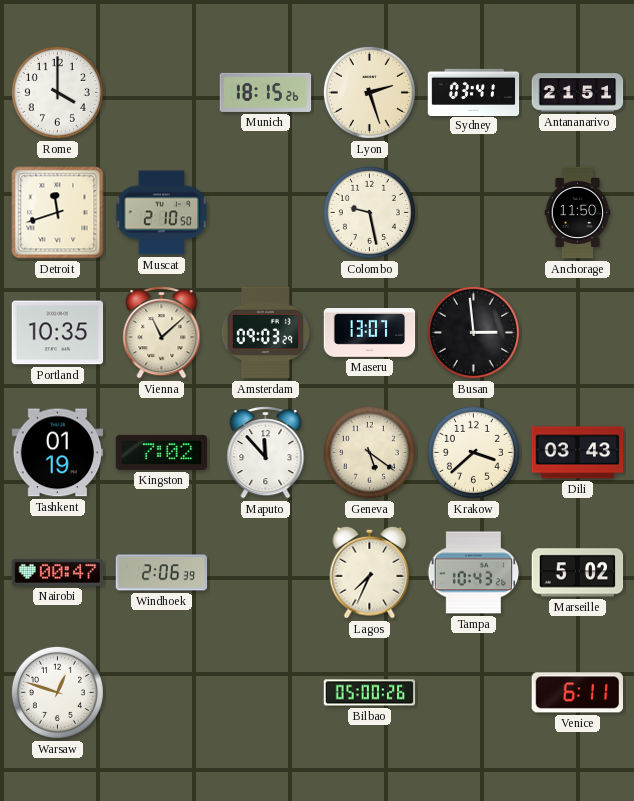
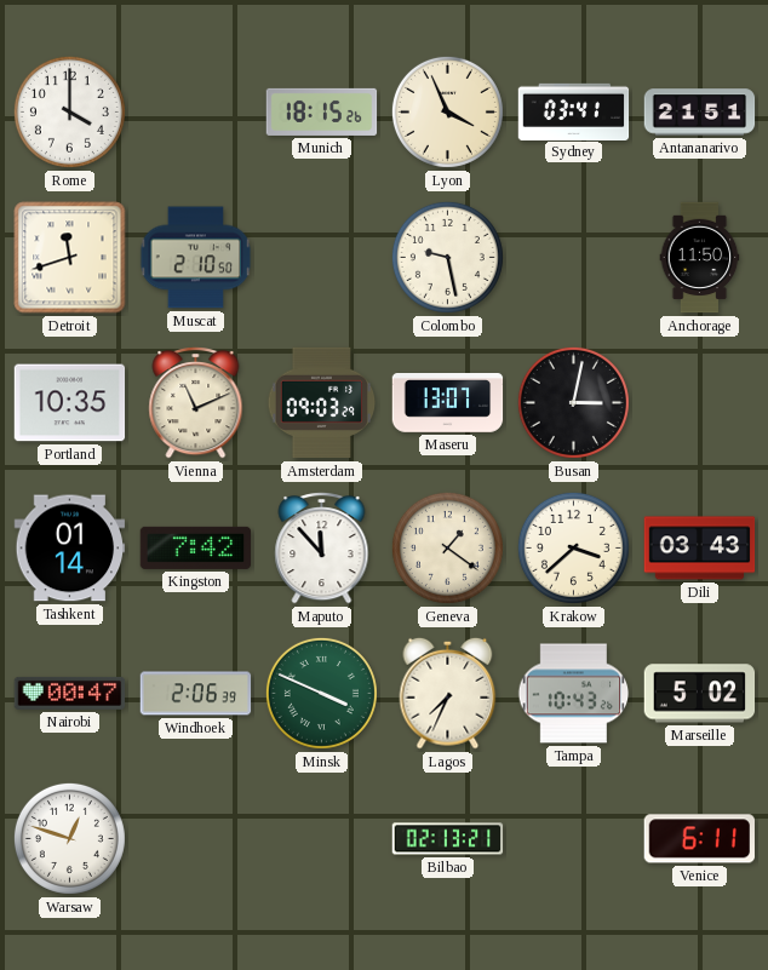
Lyon: 2:27 -> 3:56 (447, 111)
Vienna: 11:08 -> 11:11 (196, 403)
Busan: 2:59 -> 3:02 (573, 402)
Tashkent: 01:19 -> 01:14 (70, 549)
Kingston: 7:02 -> 7:42 (196, 547)
Geneva: 5:21 -> 1:21 (447, 547)
Minsk: none -> 3:49 (321, 693)
Bilbao: 05:00 -> 02:13 (448, 839)
